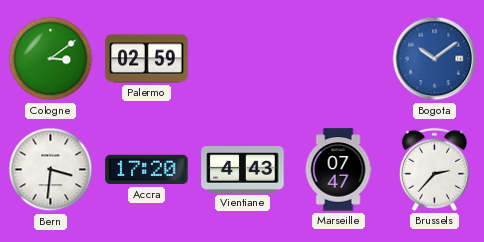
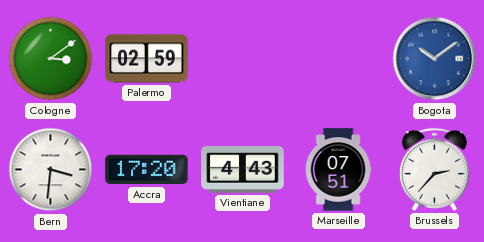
Marseille: 07:47 -> 07:51 (338, 170)
